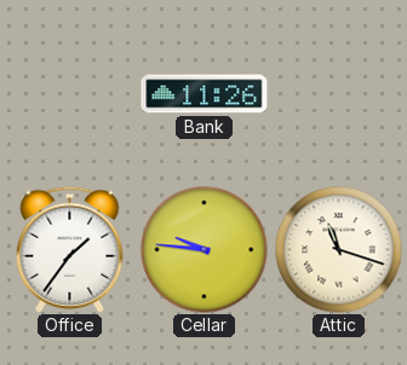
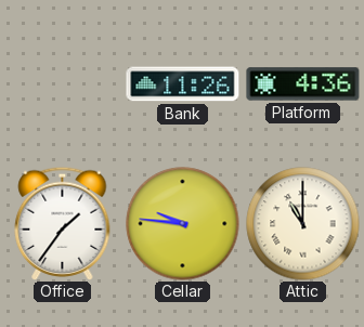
Platform: none -> 4:36 (303, 84)
Attic: 11:18 -> 11:00 (303, 224)
